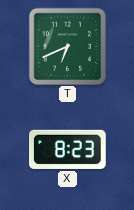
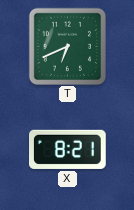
X: 8:23 -> 8:21 (68, 149)
